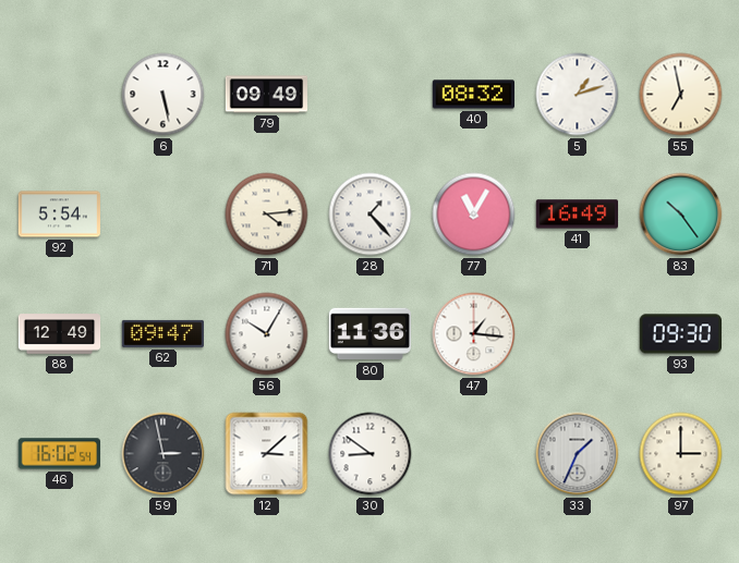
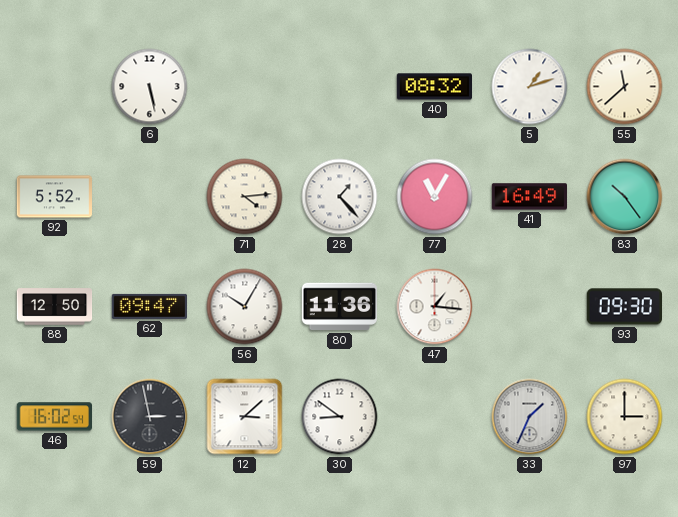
79: 09:49 -> none (267, 95)
55: 6:58 -> 11:38 (625, 87)
92: 5:54 -> 5:52 (55, 197)
88: 12:49 -> 12:50 (55, 307)
